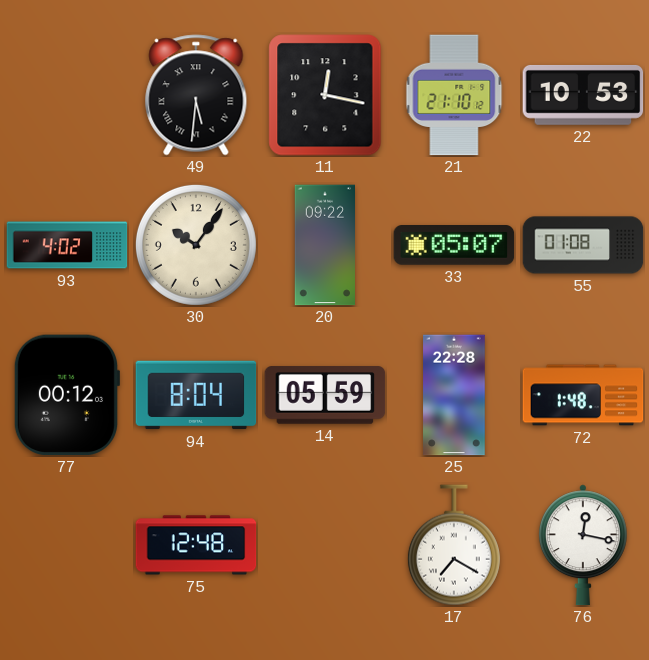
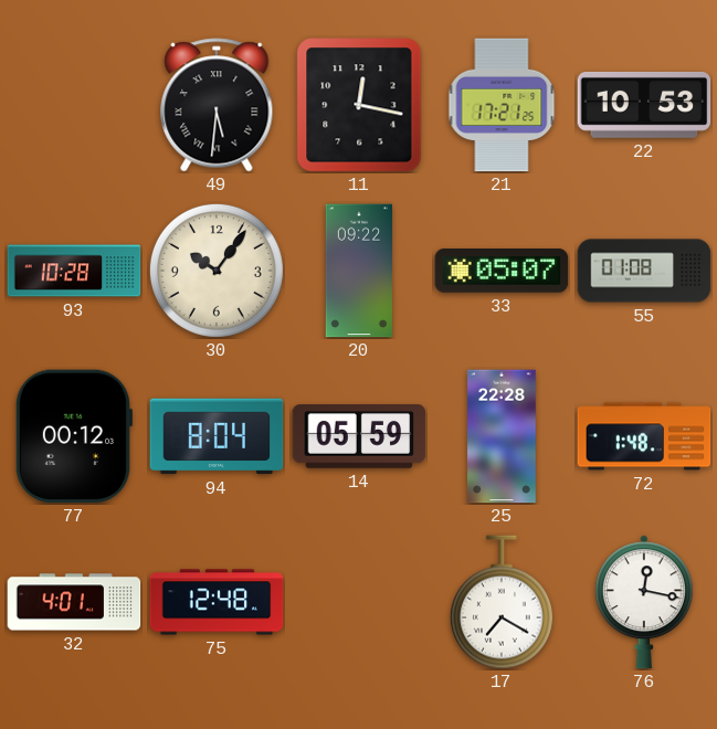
21: 21:10 -> 17:21 (502, 105)
93: 4:02 -> 10:28 (74, 271)
32: none -> 4:01 (74, 602)
